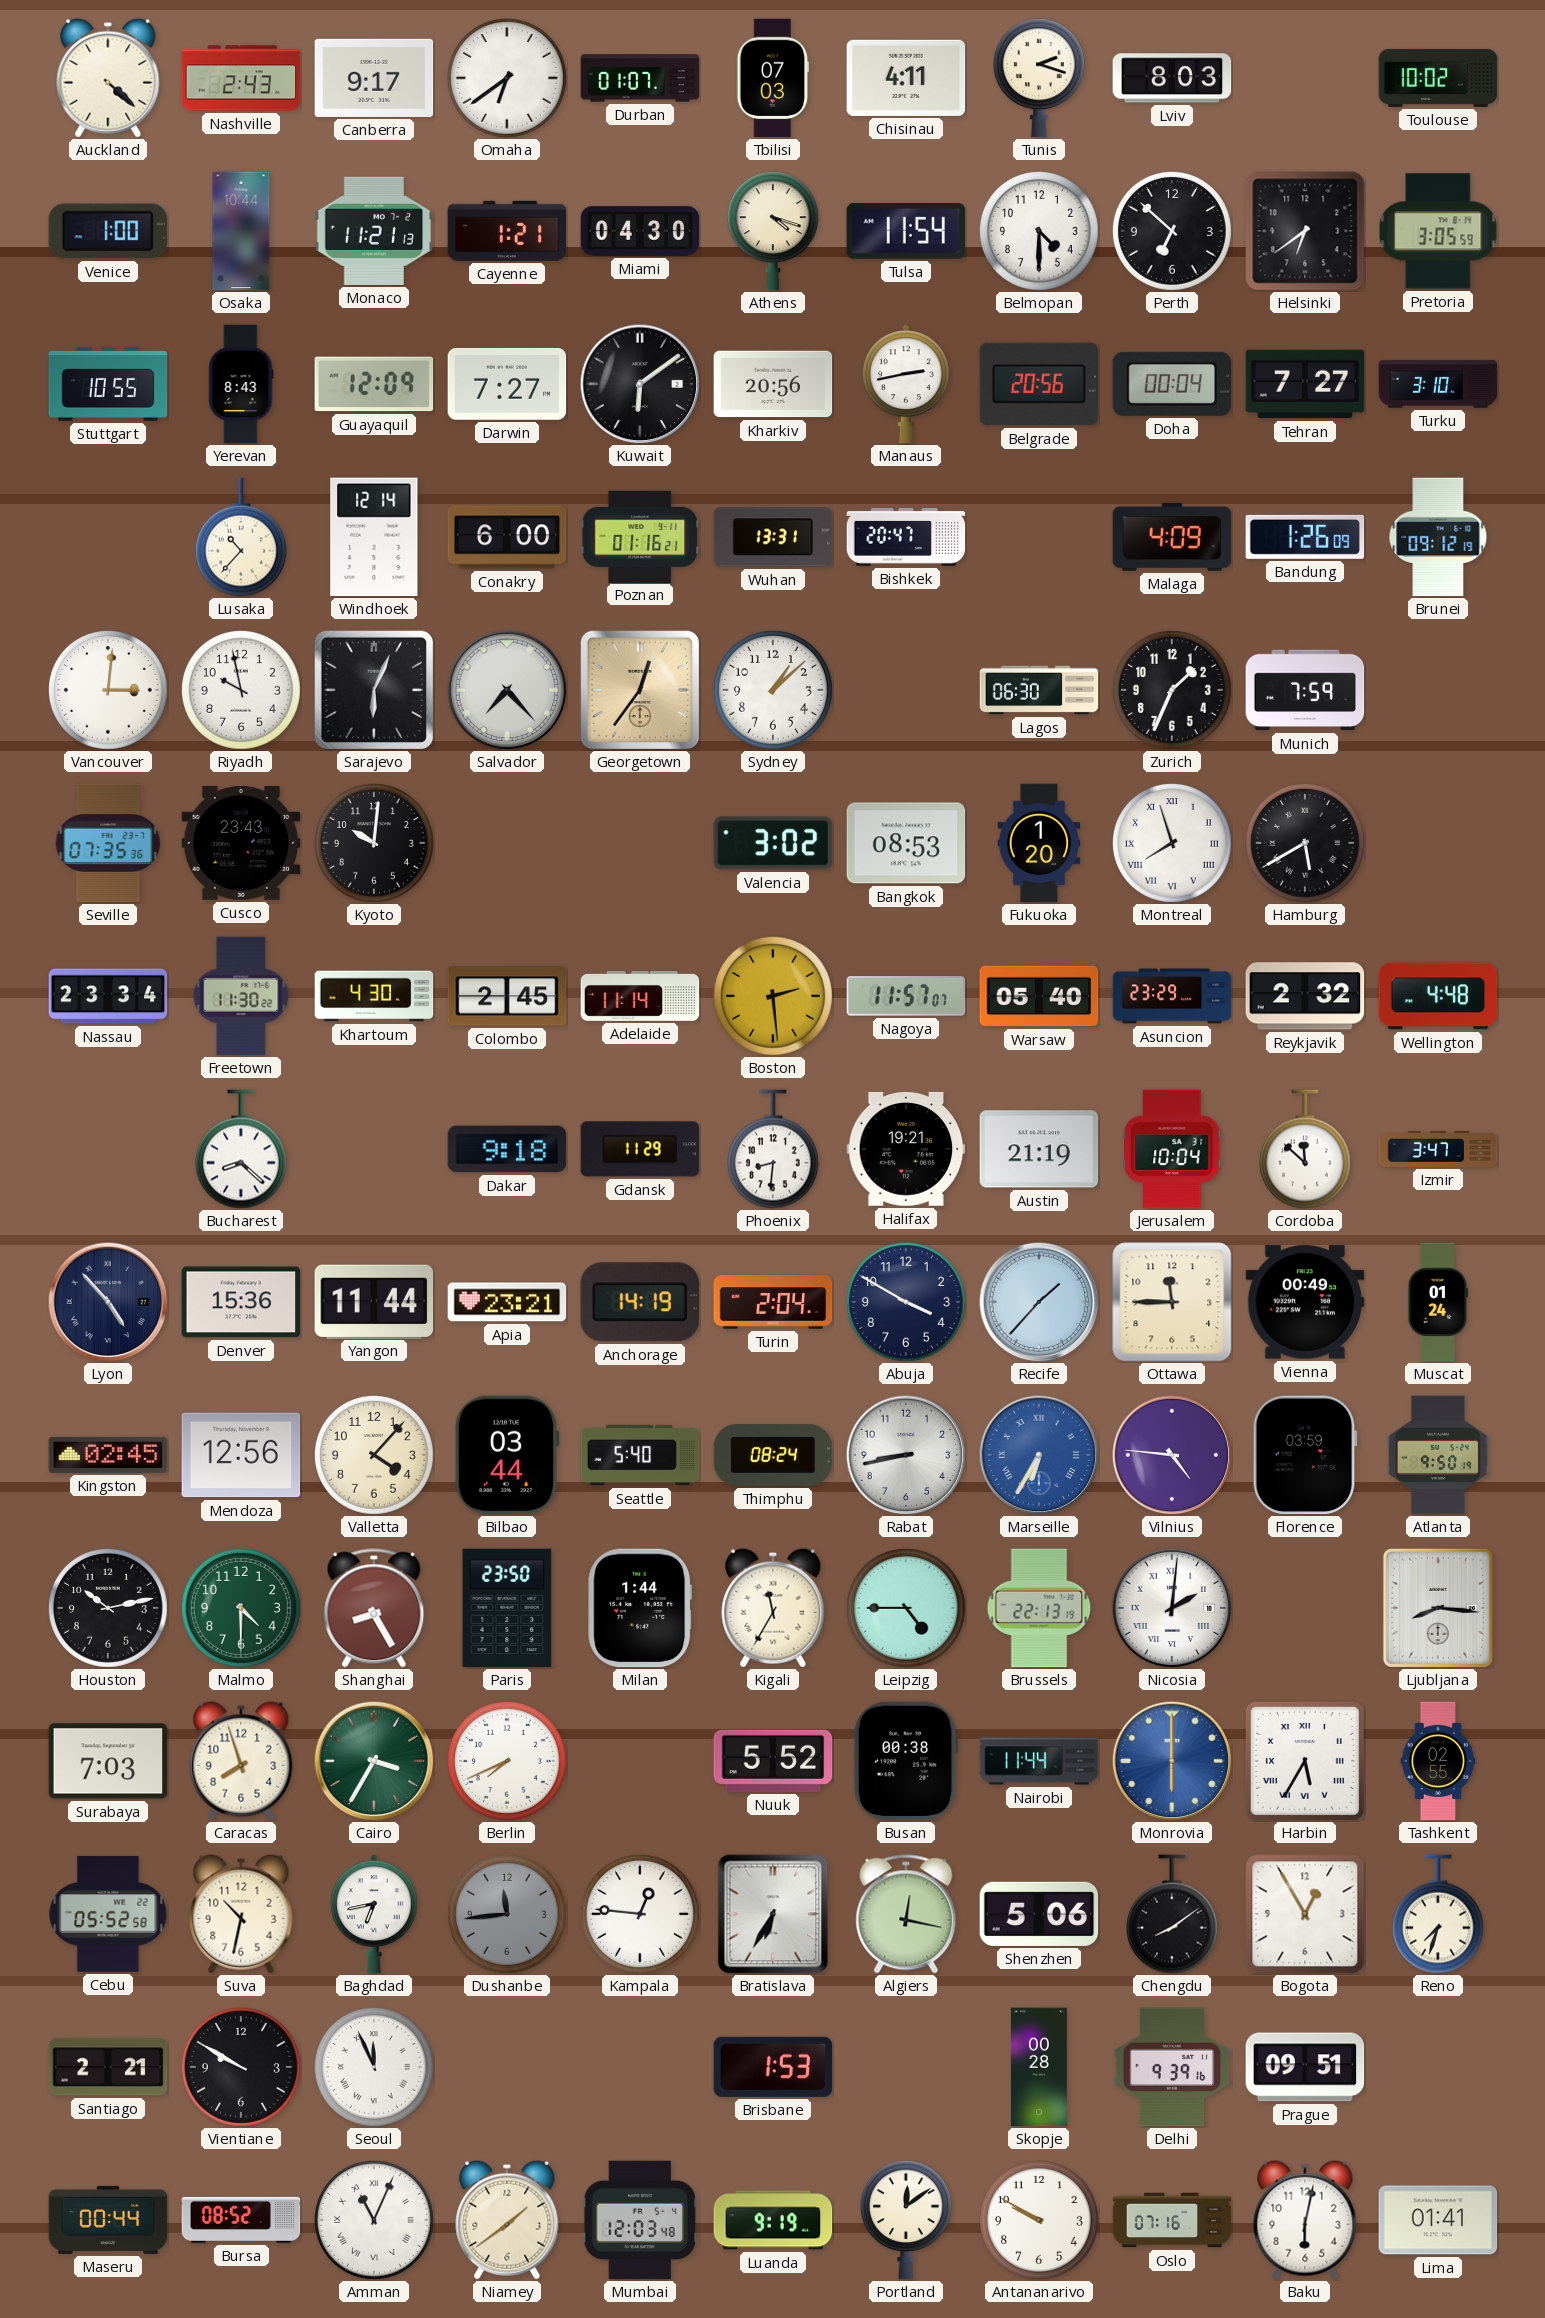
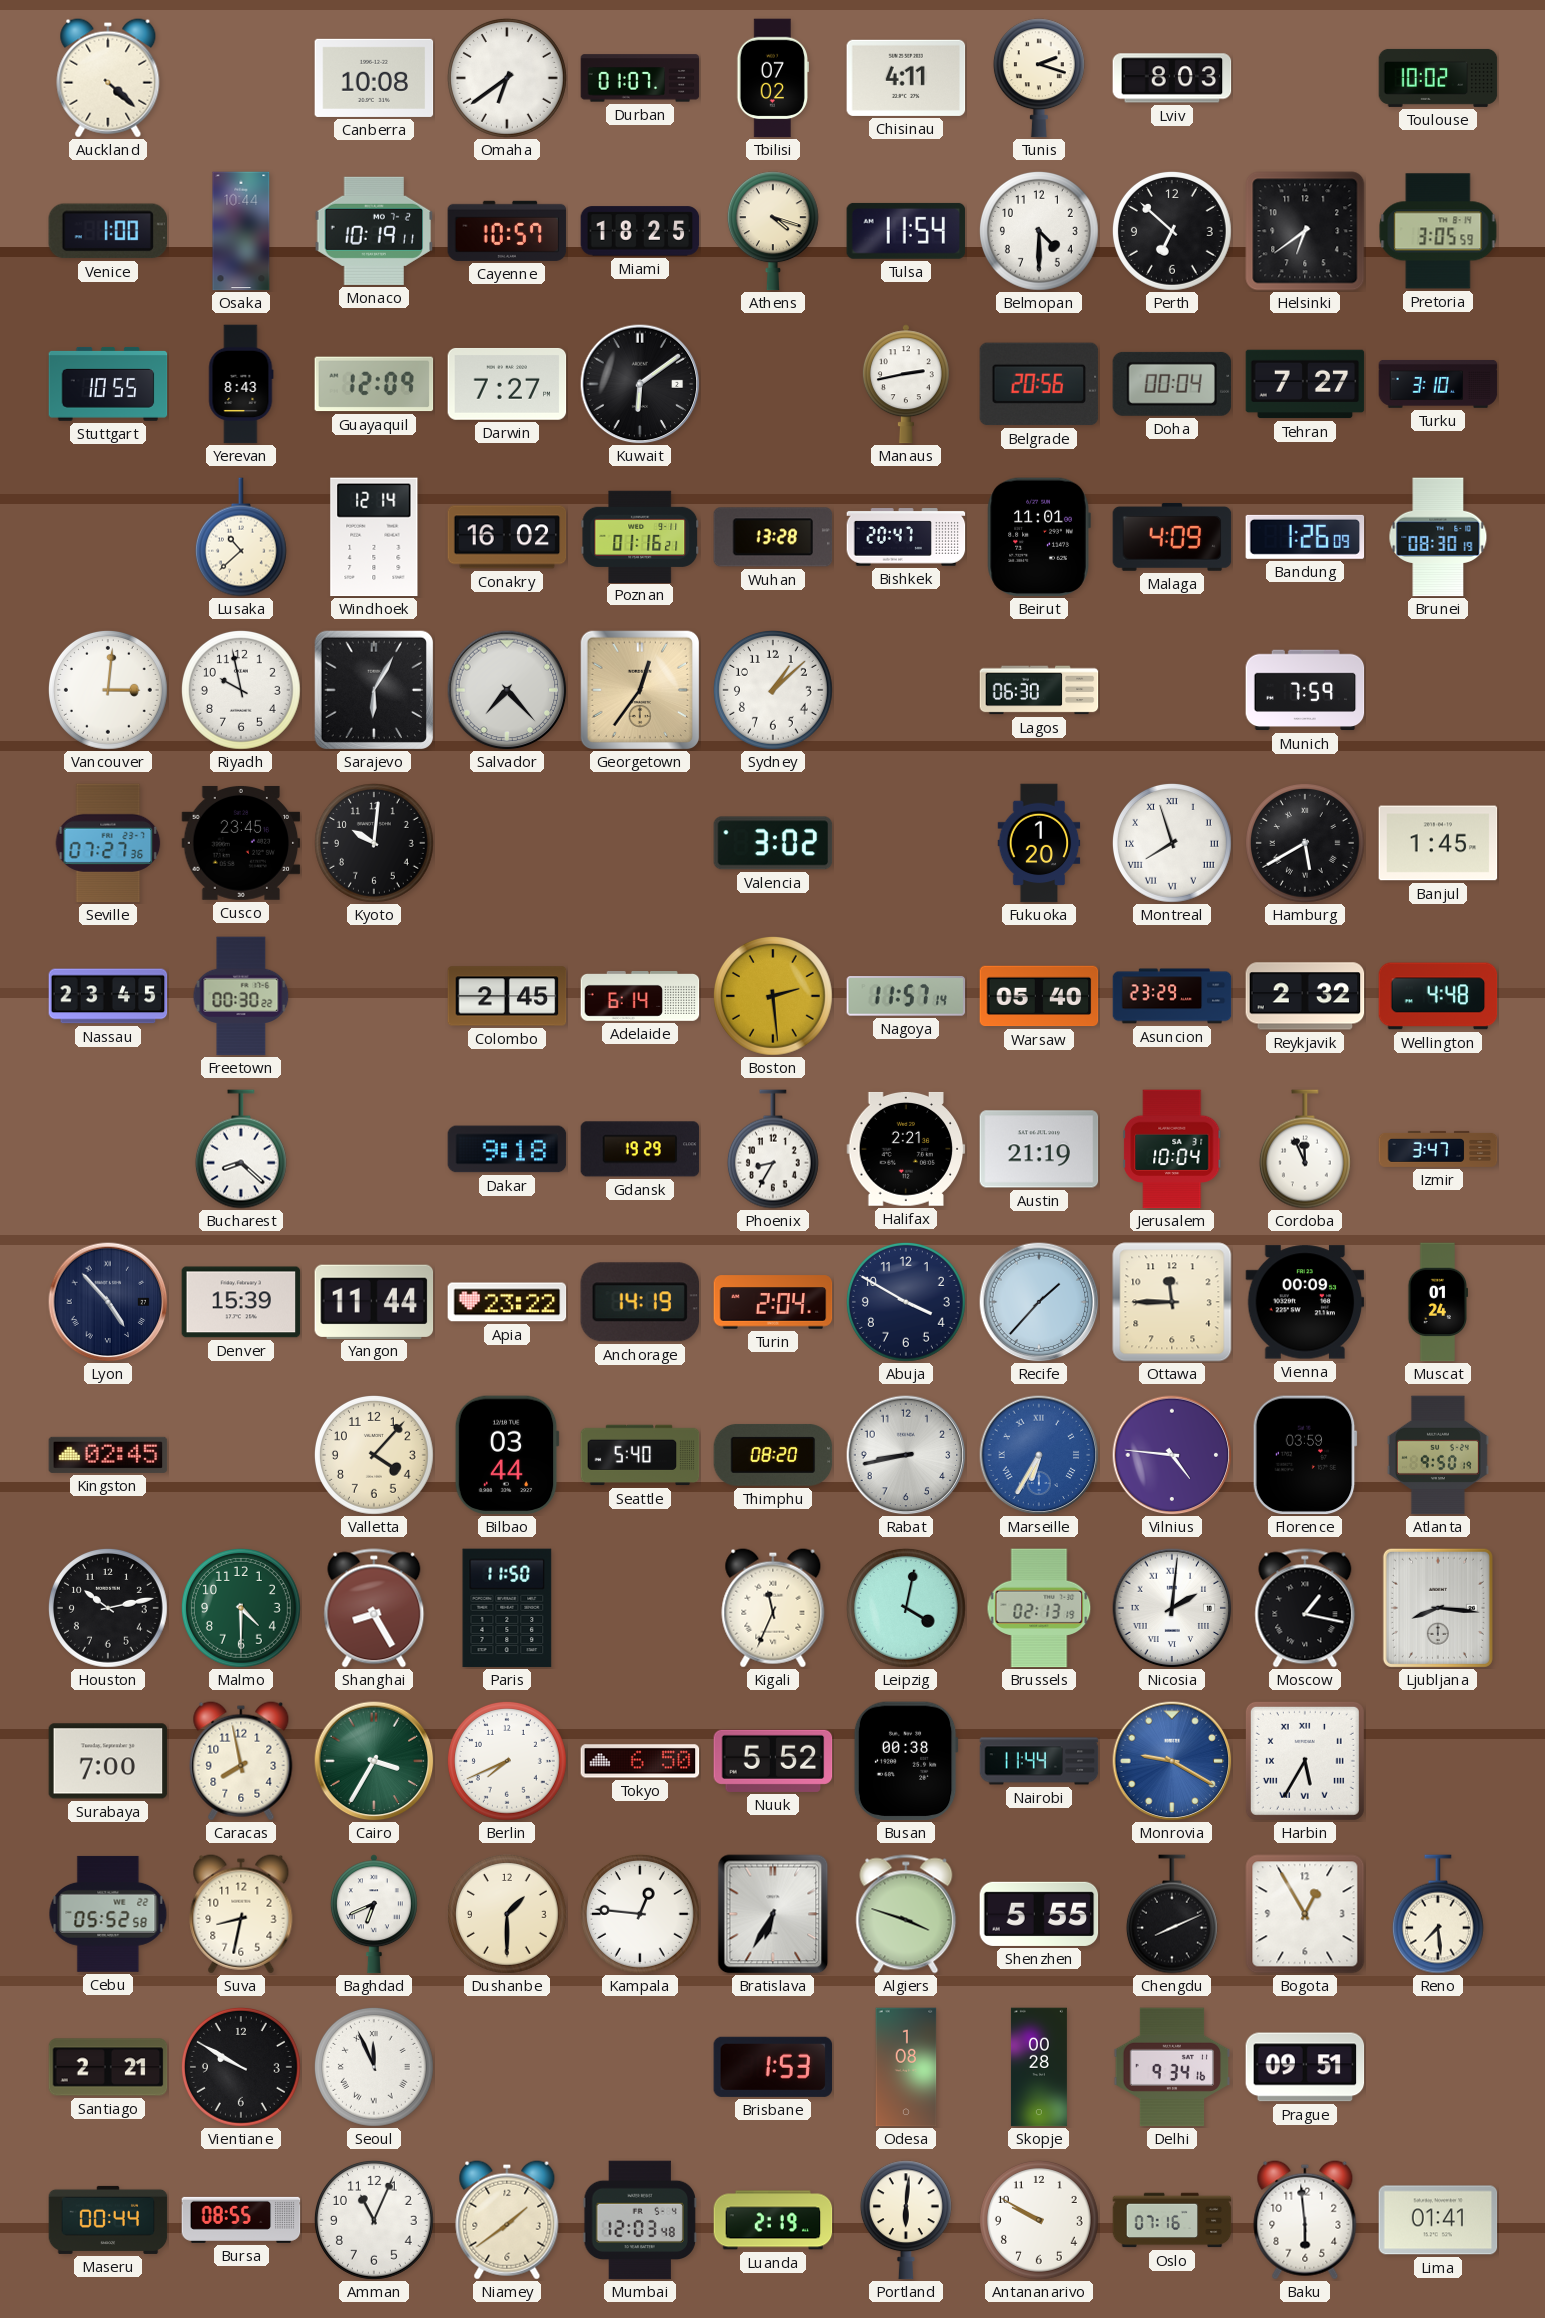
Nashville: 2:43 -> none (241, 78)
Canberra: 9:17 -> 10:08 (374, 78)
Tbilisi: 07:03 -> 07:02 (772, 78)
Monaco: 11:21 -> 10:19 (374, 231)
Cayenne: 1:21 -> 10:57 (507, 231)
Miami: 04:30 -> 18:25 (640, 231)
Kharkiv: 20:56 -> none (773, 384)
Lusaka: 10:37 -> 10:38 (241, 537)
Conakry: 6:00 -> 16:02 (507, 537)
Wuhan: 13:31 -> 13:28 (773, 537)
Beirut: none -> 11:01 (1039, 537)
Brunei: 09:12 -> 08:30 (1438, 537)
Sarajevo: 6:04 -> 6:05 (373, 689)
Zurich: 1:34 -> none (1172, 690)
Seville: 07:35 -> 07:27 (108, 843)
Cusco: 23:43 -> 23:45 (241, 843)
Bangkok: 08:53 -> none (906, 843)
Banjul: none -> 1:45 (1438, 843)
Nassau: 23:34 -> 23:45 (108, 996)
Freetown: 11:30 -> 00:30 (241, 996)
Khartoum: 4:30 -> none (374, 996)
Adelaide: 11:14 -> 6:14 (640, 997)
Nagoya: 11:57:07 -> 11:57:14 (906, 997)
Gdansk: 11:29 -> 19:29 (640, 1149)
Phoenix: 8:31 -> 8:35 (773, 1149)
Halifax: 19:21 -> 2:21 (906, 1149)
Cordoba: 11:52 -> 11:56 (1305, 1149)
Denver: 15:36 -> 15:39 (241, 1302)
Apia: 23:21 -> 23:22 (507, 1302)
Vienna: 00:49 -> 00:09 (1305, 1302)
Mendoza: 12:56 -> none (241, 1455)
Thimphu: 08:24 -> 08:20 (773, 1455)
Paris: 23:50 -> 11:50 (507, 1608)
Milan: 1:44 -> none (640, 1608)
Kigali: 11:35 -> 11:34 (773, 1608)
Leipzig: 4:45 -> 4:02 (906, 1608)
Brussels: 22:13 -> 02:13 (1039, 1608)
Moscow: none -> 1:17 (1305, 1608)
Surabaya: 7:03 -> 7:00 (108, 1761)
Caracas: 7:57 -> 7:58 (241, 1761)
Tokyo: none -> 6:50 (640, 1761)
Monrovia: 6:00 -> 9:20 (1172, 1761)
Tashkent: 02:55 -> none (1438, 1761)
Suva: 10:32 -> 8:32 (241, 1914)
Baghdad: 6:43 -> 6:41 (374, 1914)
Dushanbe: 11:44 -> 1:30 (507, 1914)
Dushanbe dial: grey -> cream (507, 1914)
Algiers: 12:17 -> 3:48 (906, 1914)
Shenzhen: 5:06 -> 5:55 (1039, 1914)
Chengdu: 8:09 -> 8:11 (1172, 1914)
Reno: 7:33 -> 7:29 (1438, 1914)
Odesa: none -> 1:08 (906, 2067)
Delhi: 9:39 -> 9:34 (1172, 2067)
Bursa: 08:52 -> 08:55 (241, 2220)
Amman numerals: Roman -> Arabic (374, 2220)
Luanda: 9:19 -> 2:19 (773, 2220)
Portland: 12:09 -> 6:01 (906, 2220)
Baku: 6:02 -> 5:59 (1305, 2220)
